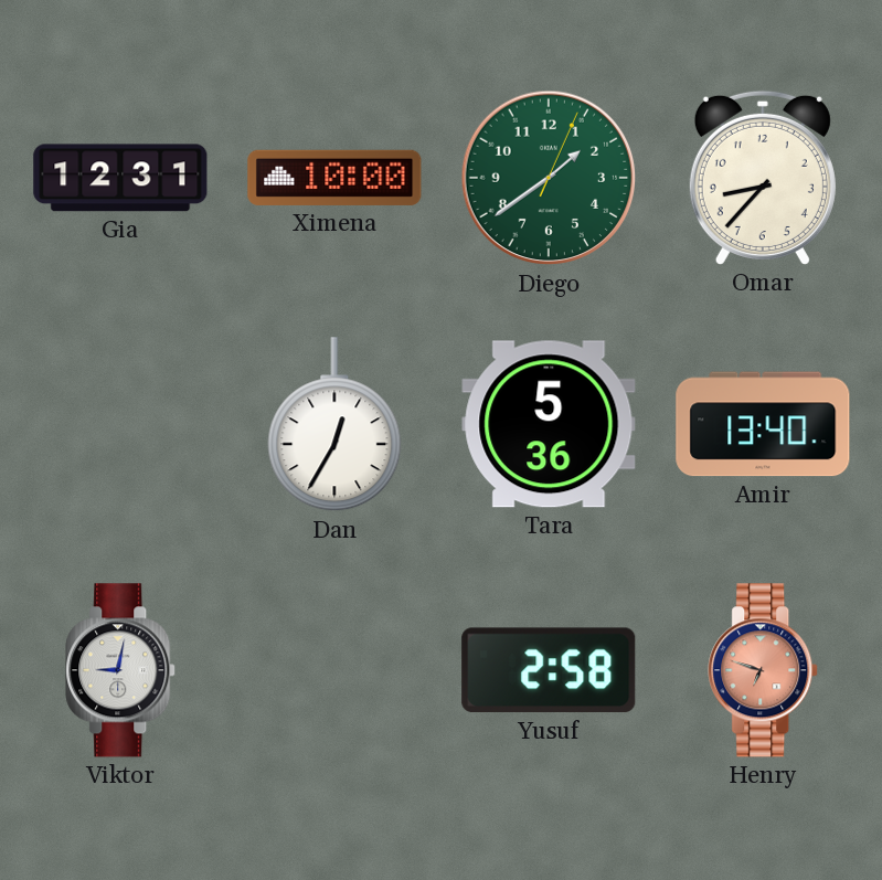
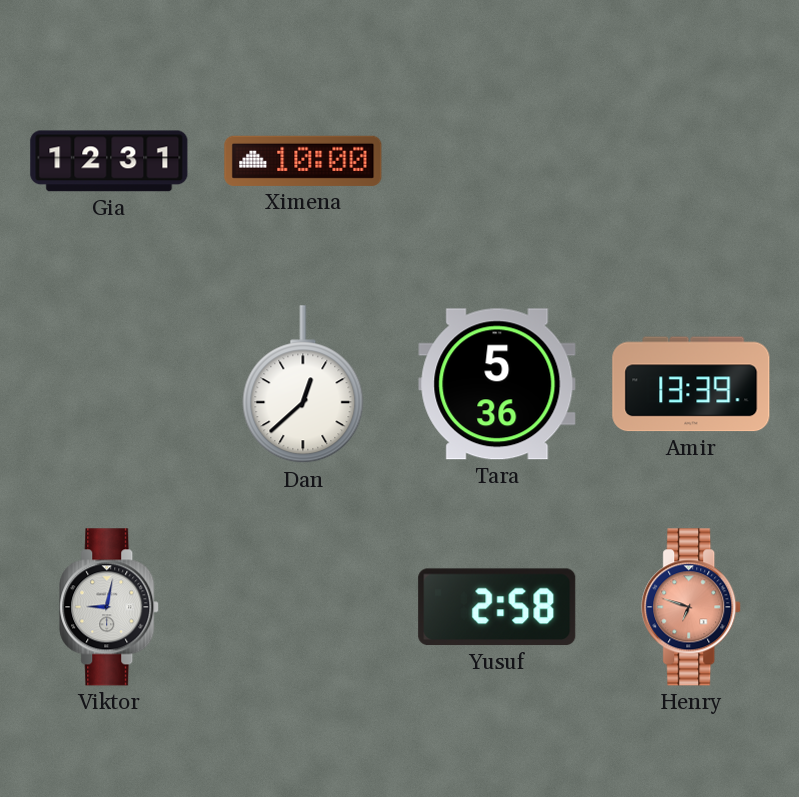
Diego: 1:39 -> none (549, 178)
Omar: 8:37 -> none (763, 178)
Dan: 12:35 -> 12:38 (303, 385)
Amir: 13:40 -> 13:39 (691, 384)
